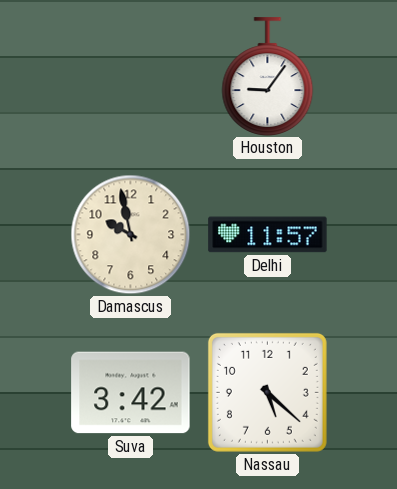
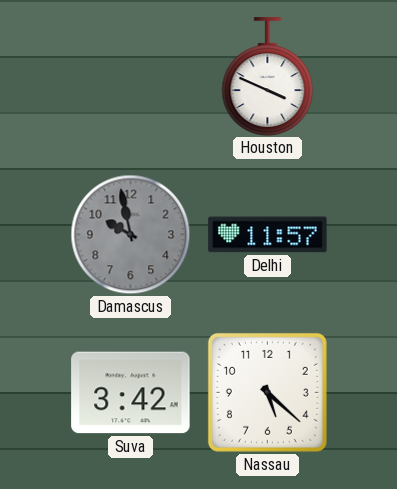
Houston: 9:06 -> 3:49 (268, 76)
Damascus dial: cream -> grey (131, 235)
